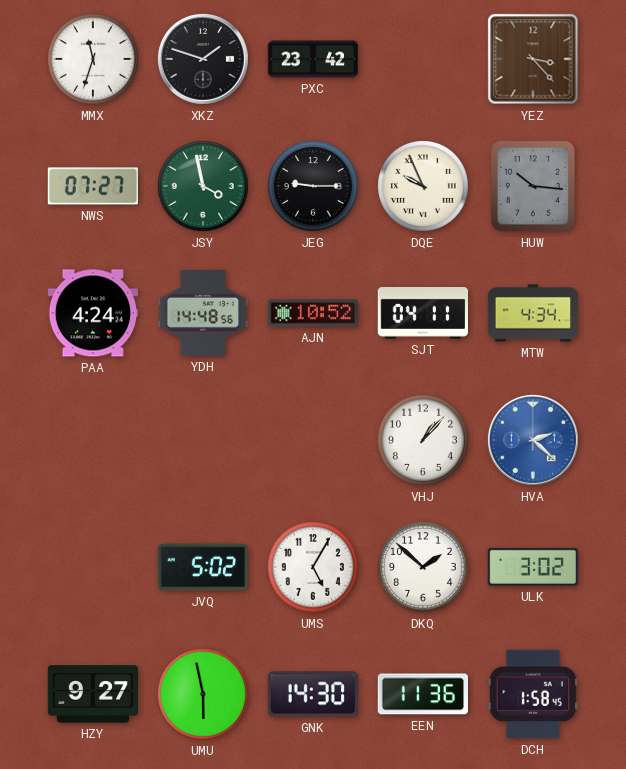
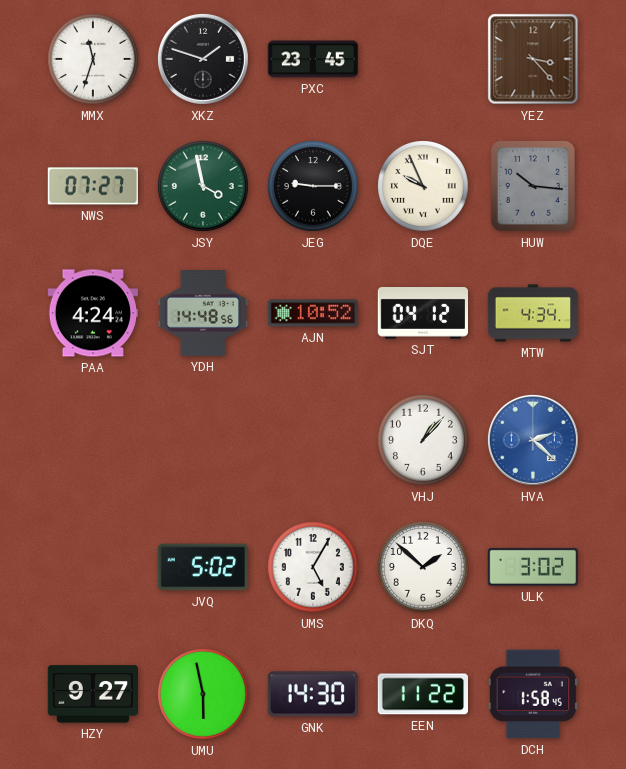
PXC: 23:42 -> 23:45 (312, 59)
SJT: 04:11 -> 04:12 (422, 314)
EEN: 11:36 -> 11:22 (422, 694)
